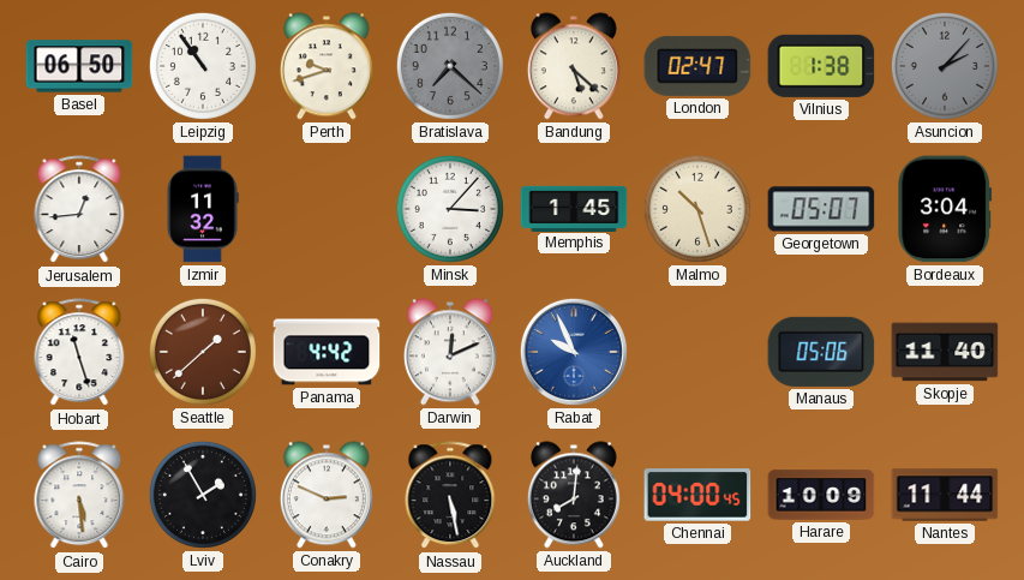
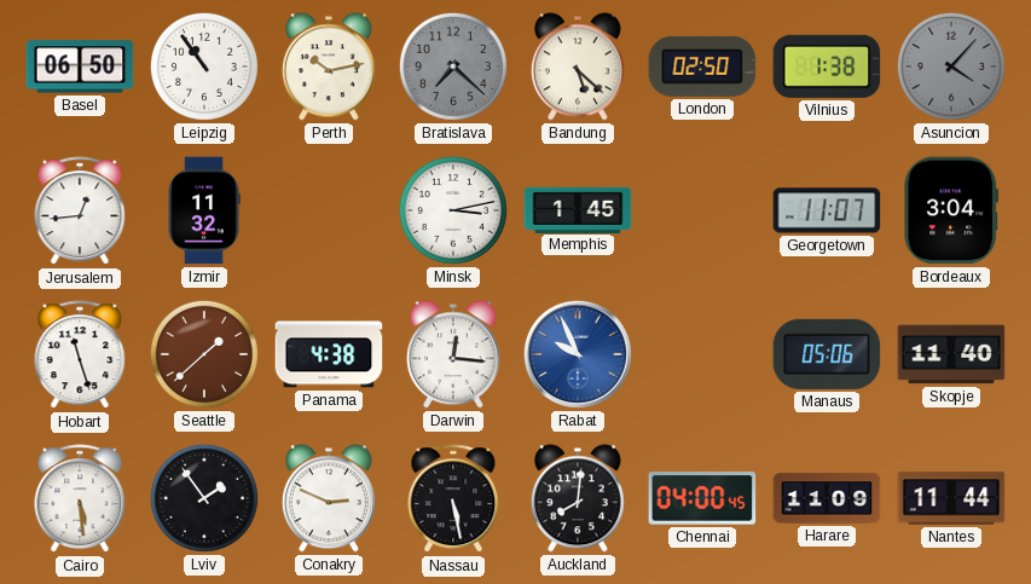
Perth: 9:42 -> 10:13 (329, 67)
London: 02:47 -> 02:50 (702, 67)
Asuncion: 2:07 -> 4:07 (951, 67)
Minsk: 3:07 -> 3:13 (453, 210)
Malmo: 10:27 -> none (697, 209)
Georgetown: 05:07 -> 11:07 (827, 210)
Panama: 4:42 -> 4:38 (329, 354)
Darwin: 12:11 -> 12:16 (453, 354)
Lviv: 1:55 -> 1:54 (204, 498)
Harare: 10:09 -> 11:09 (827, 498)
